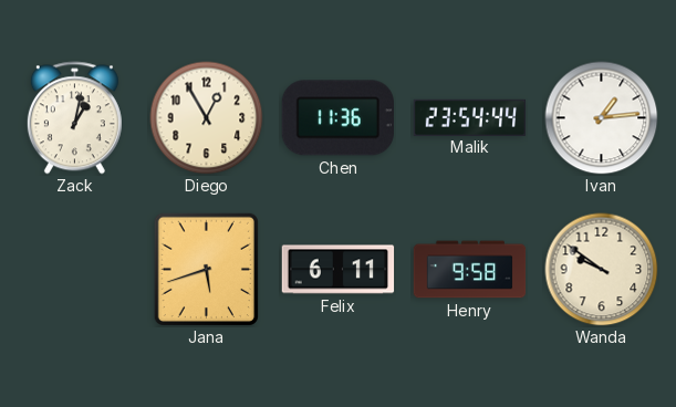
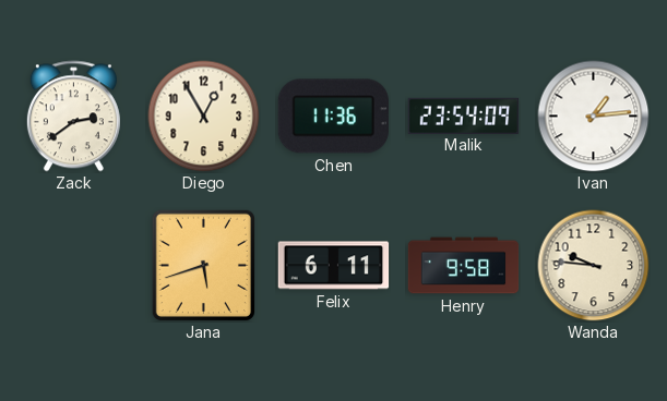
Zack: 1:02 -> 2:39 (73, 117)
Malik: 23:54:44 -> 23:54:09 (464, 116)
Wanda: 9:51 -> 9:46 (594, 266)
